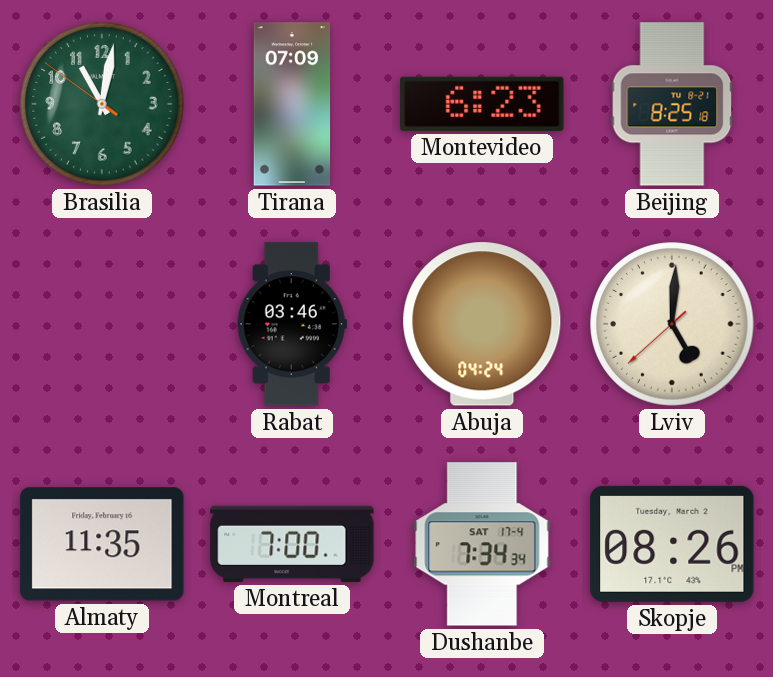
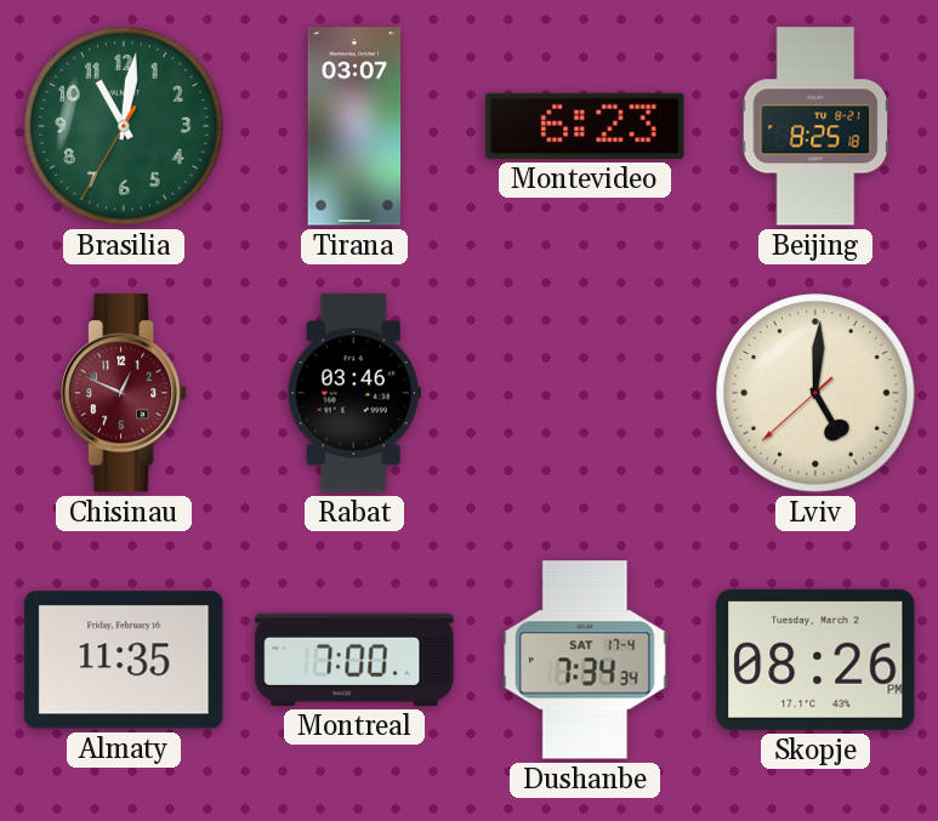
Brasilia: 11:01:51 -> 11:01:35 (124, 126)
Tirana: 07:09 -> 03:07 (354, 126)
Chisinau: none -> 12:49 (125, 393)
Abuja: 04:24 -> none (482, 324)
